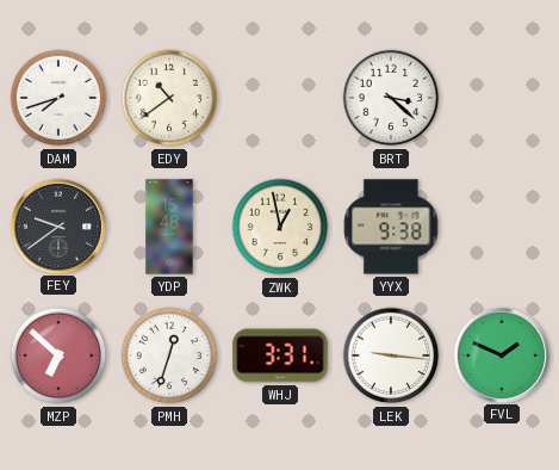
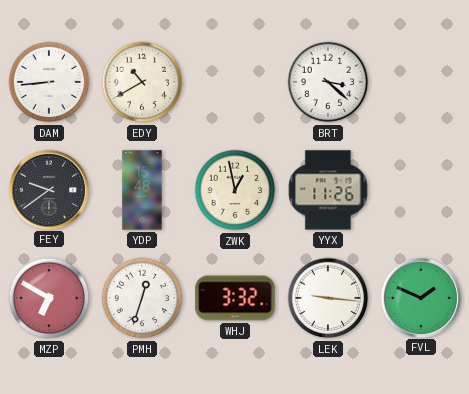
DAM: 7:42 -> 8:44 (49, 82)
EDY: 10:39 -> 10:40 (142, 82)
YYX: 9:38 -> 11:26 (328, 190)
MZP: 6:52 -> 6:50 (49, 298)
WHJ: 3:31 -> 3:32 (235, 298)
